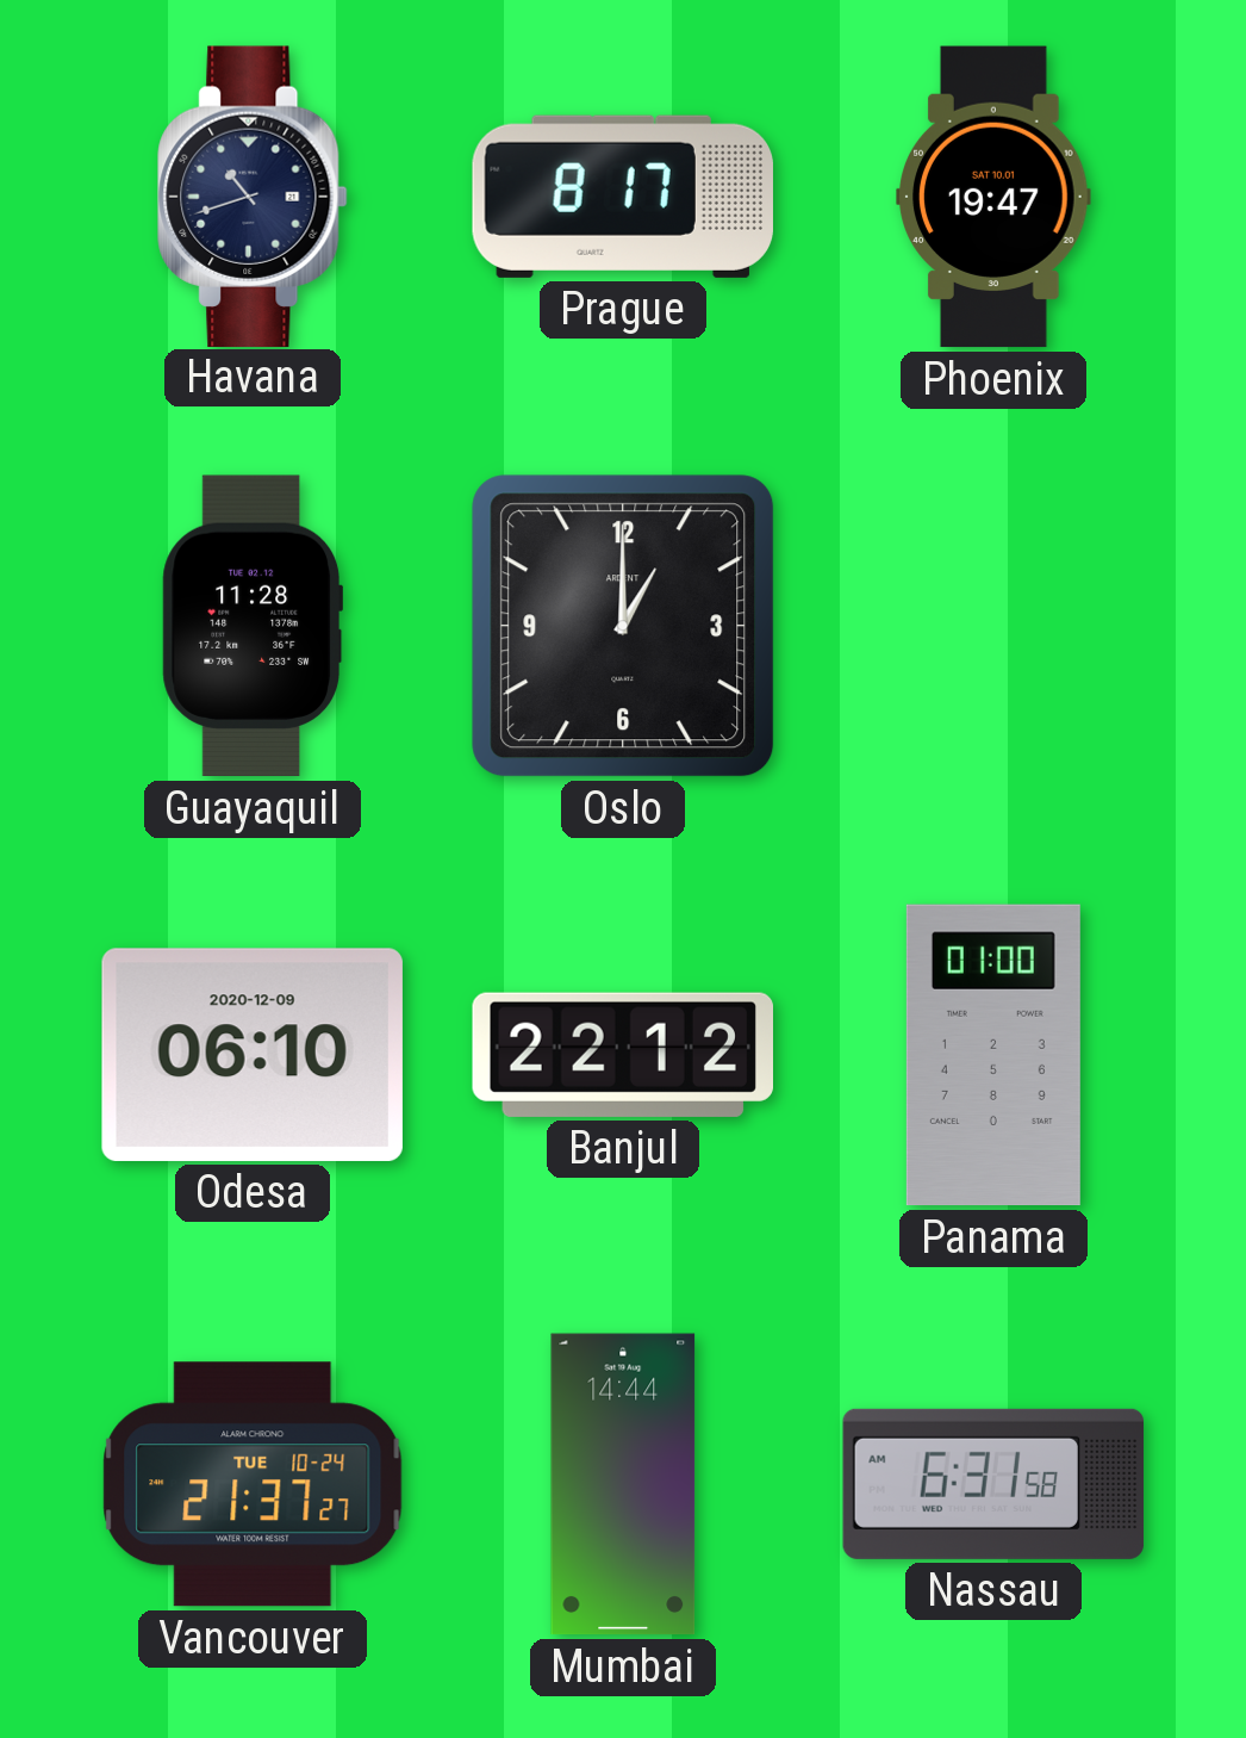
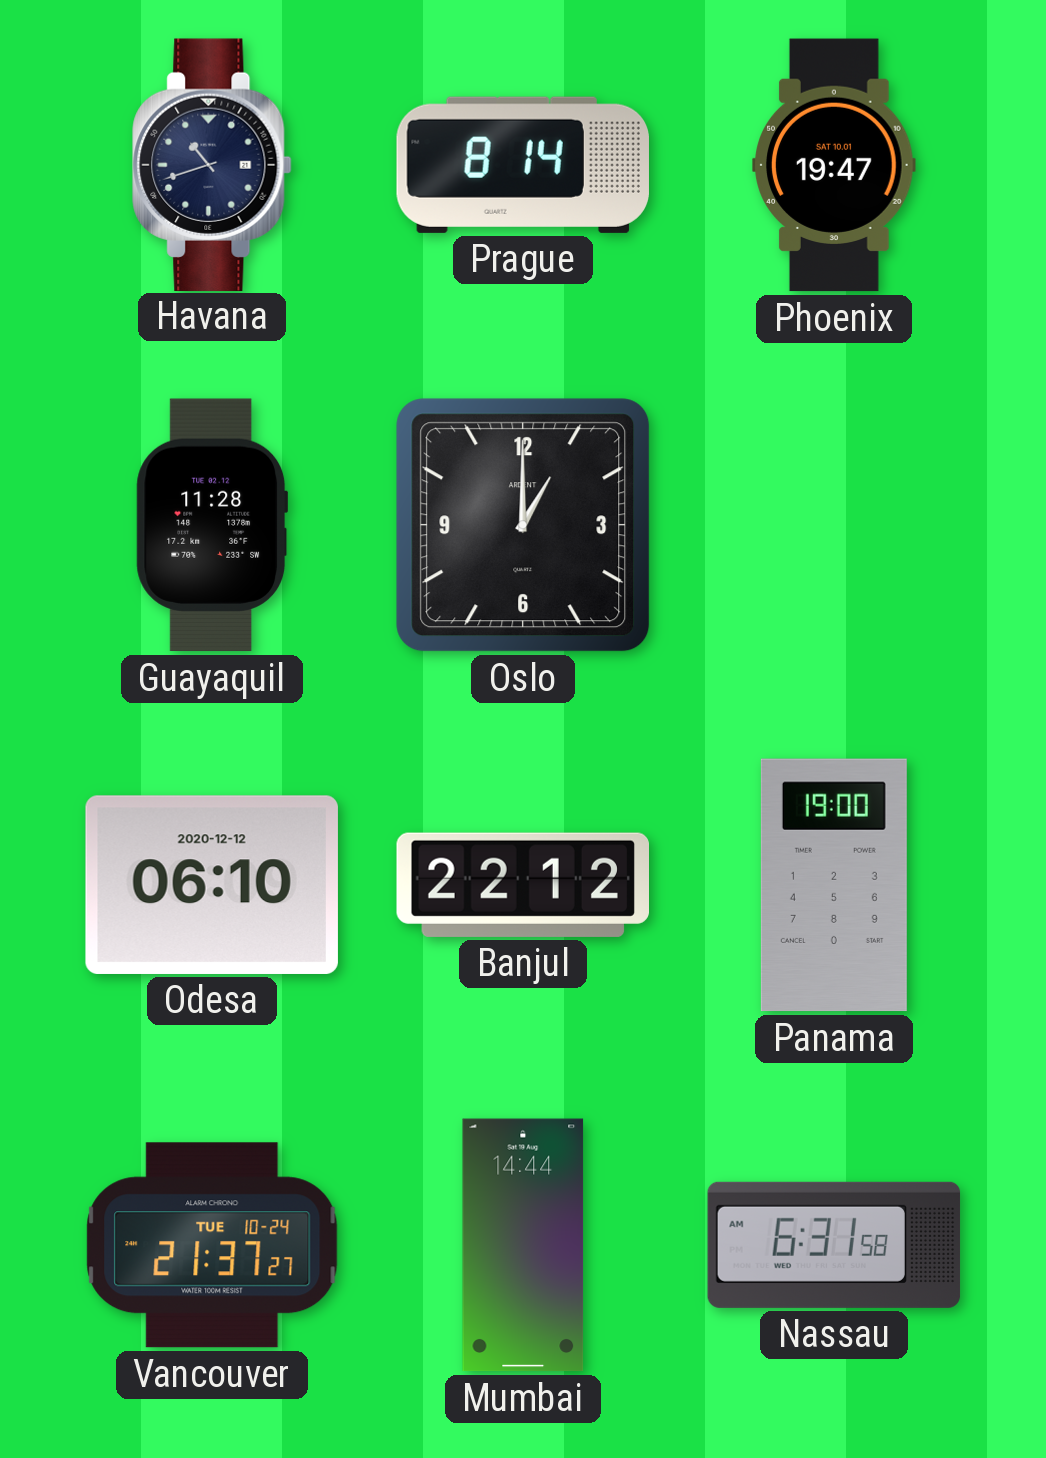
Prague: 8:17 -> 8:14 (523, 165)
Odesa date: 2020-12-09 -> 2020-12-12 (212, 885)
Panama: 01:00 -> 19:00 (834, 885)
